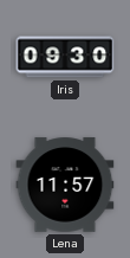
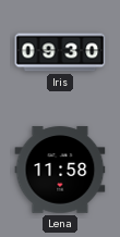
Lena: 11:57 -> 11:58 (60, 170)
